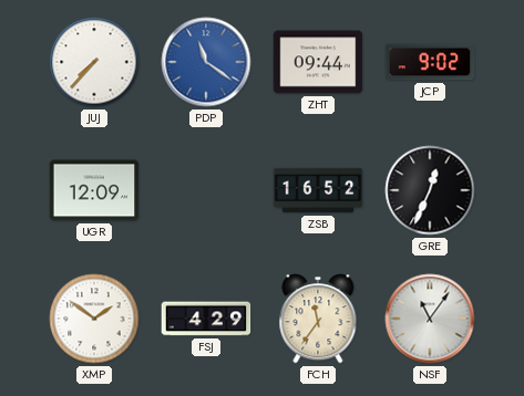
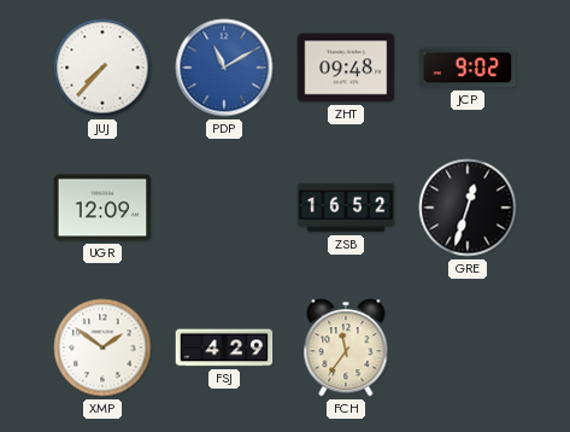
PDP: 11:21 -> 11:10 (224, 68)
ZHT: 09:44 -> 09:48 (346, 68)
GRE: 12:34 -> 12:33 (468, 208)
NSF: 11:06 -> none (430, 319)
